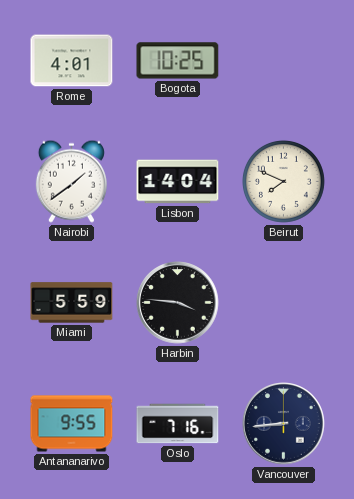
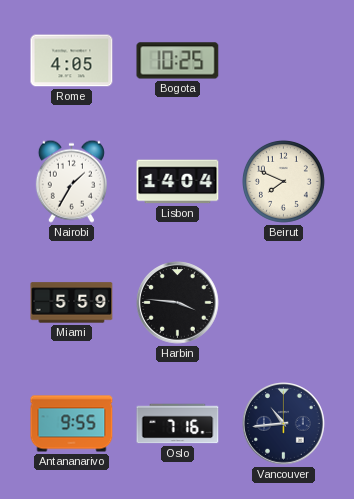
Rome: 4:01 -> 4:05 (72, 61)
Nairobi: 1:39 -> 1:35 (71, 181)
Vancouver: 8:44 -> 10:44 (284, 424)
